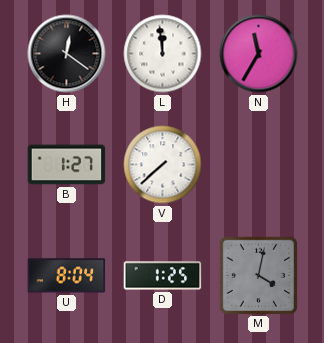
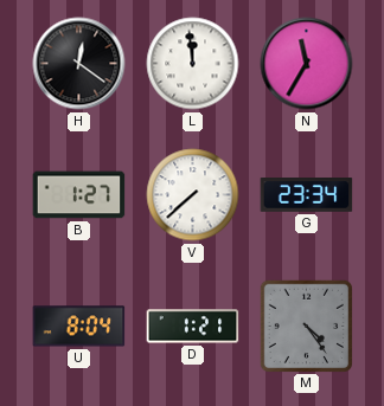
G: none -> 23:34 (307, 195)
D: 1:25 -> 1:21 (193, 327)
M: 4:02 -> 4:24 (306, 326)
